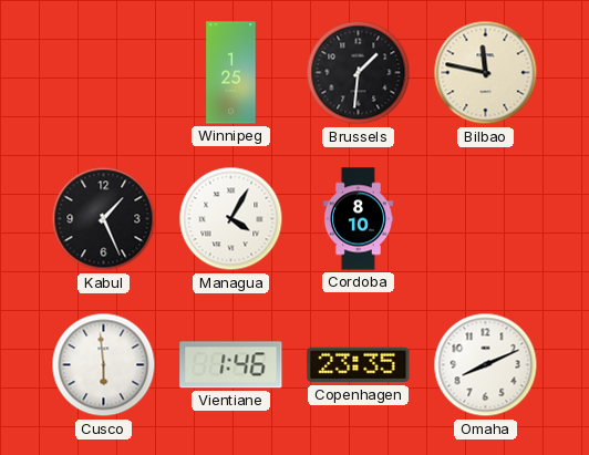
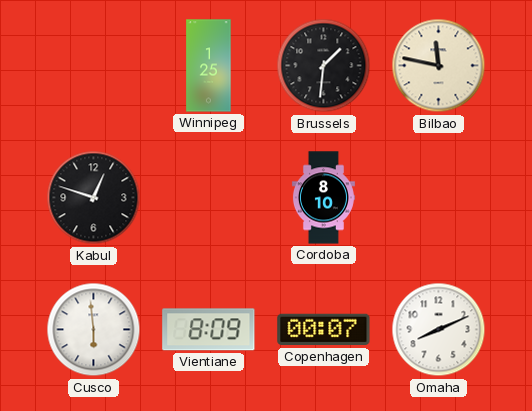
Kabul: 1:26 -> 12:48 (94, 198)
Managua: 4:05 -> none (231, 219)
Vientiane: 1:46 -> 8:09 (209, 330)
Copenhagen: 23:35 -> 00:07 (324, 330)
